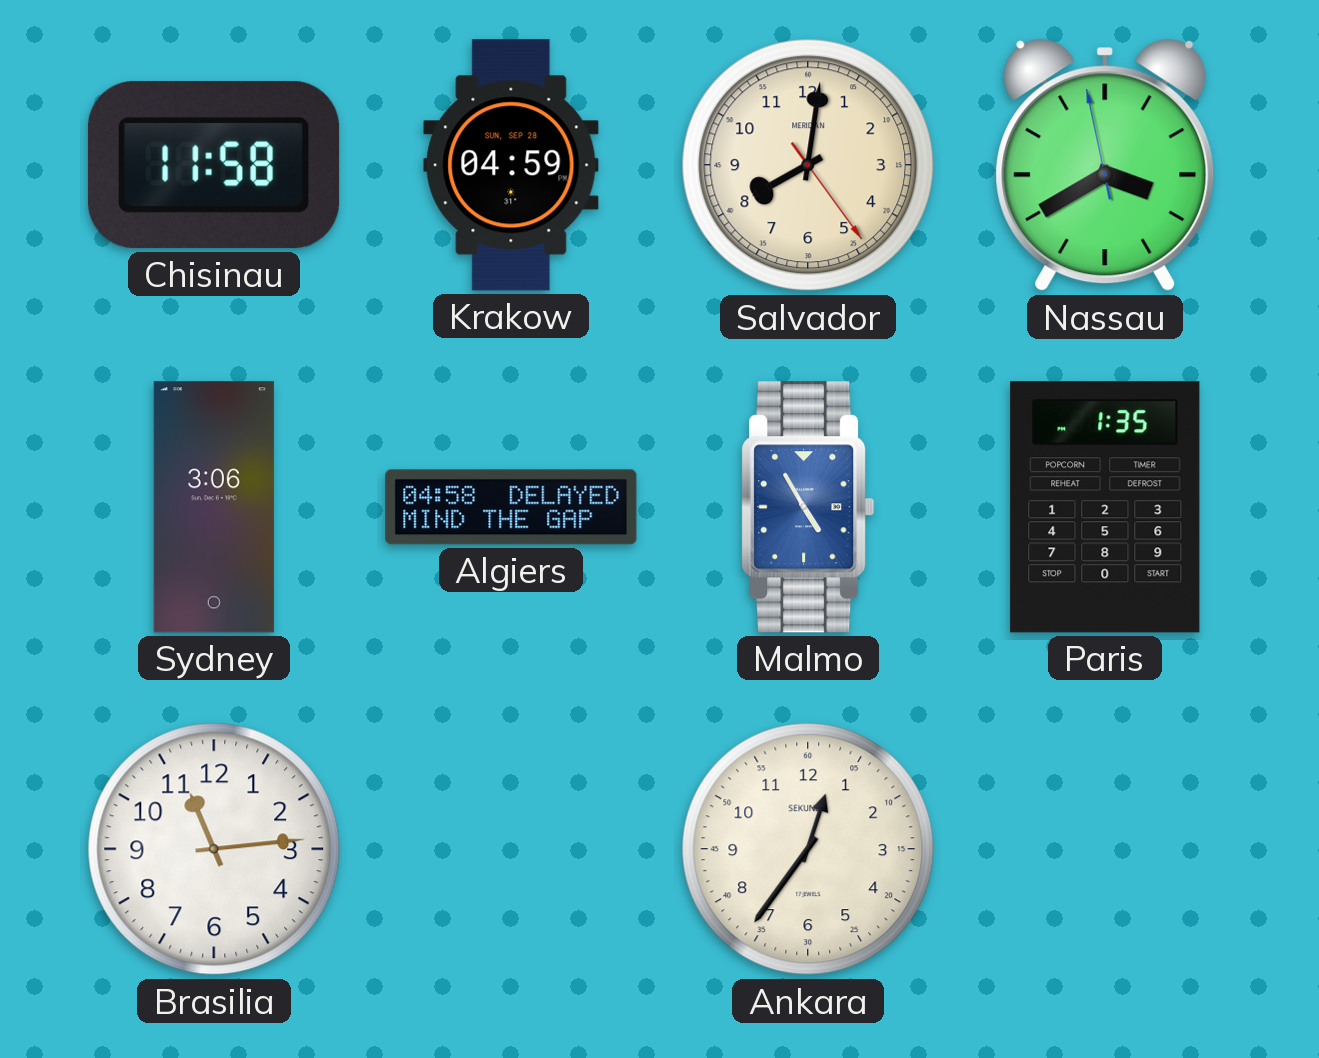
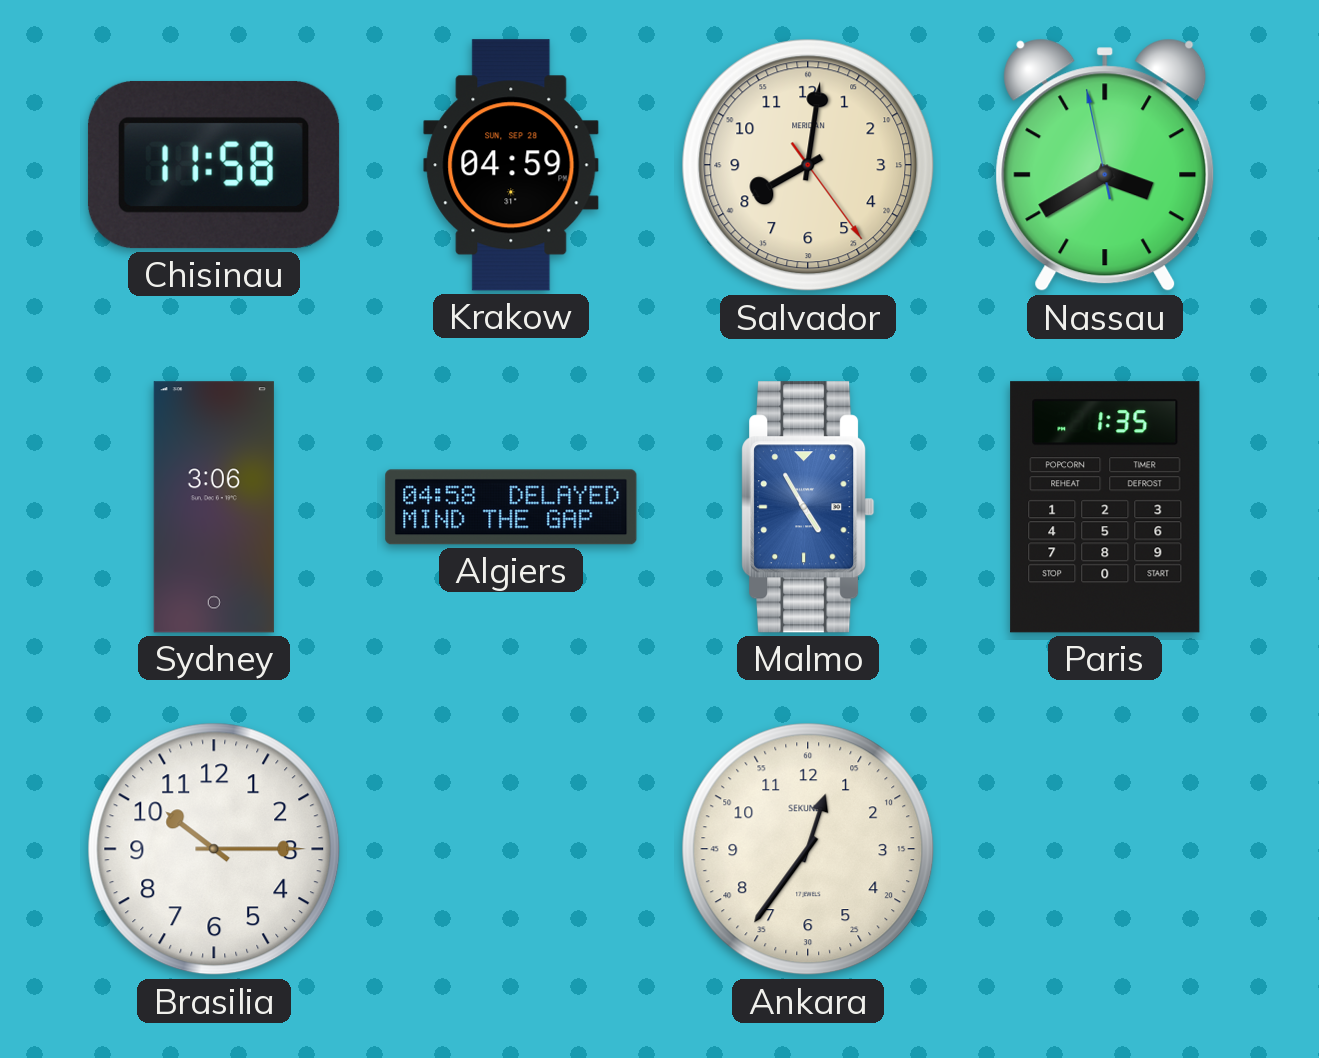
Brasilia: 11:14 -> 10:15 (214, 849)
